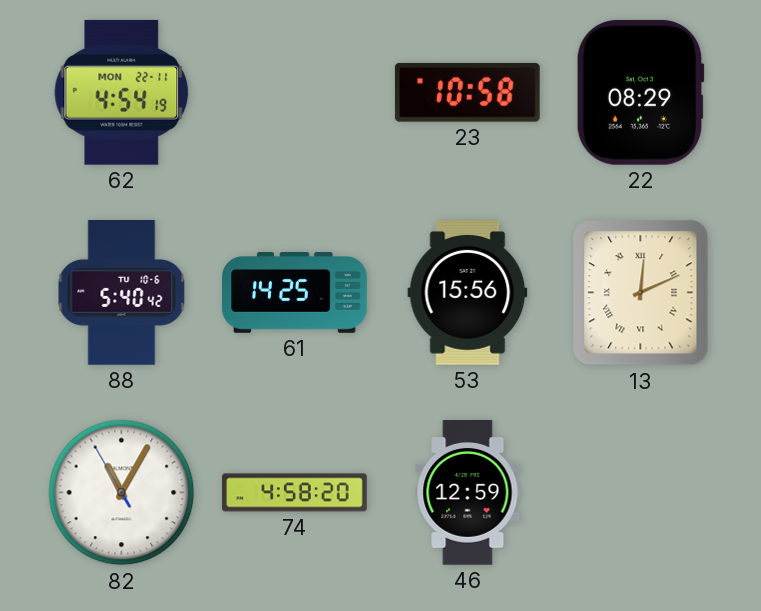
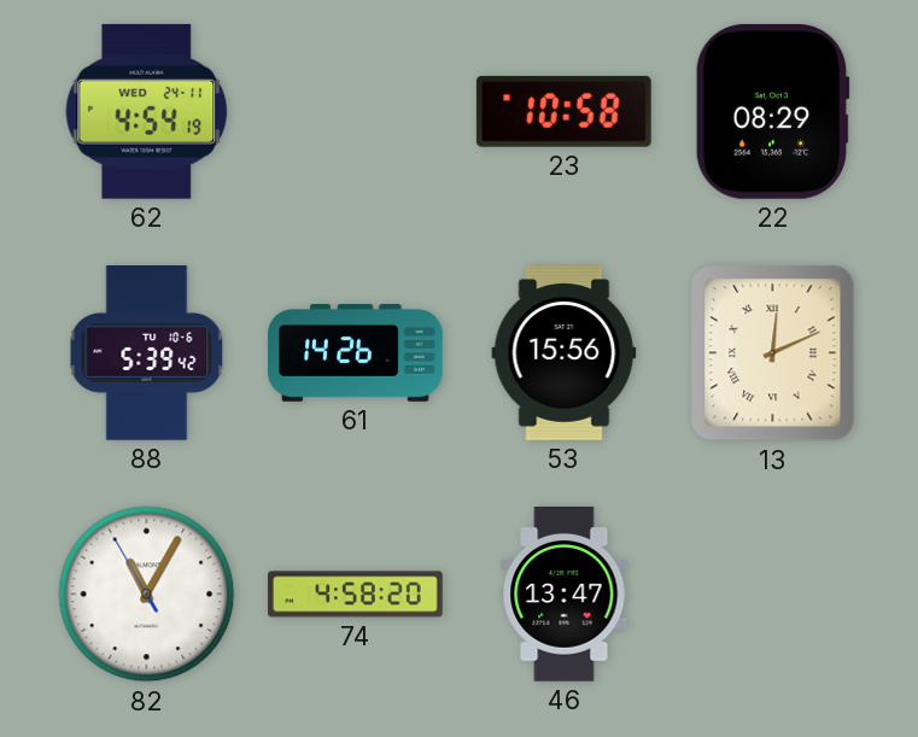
62 date: MON 22-11 -> WED 24-11 (147, 111)
88: 5:40 -> 5:39 (147, 353)
61: 14:25 -> 14:26 (356, 353)
46: 12:59 -> 13:47 (565, 595)
